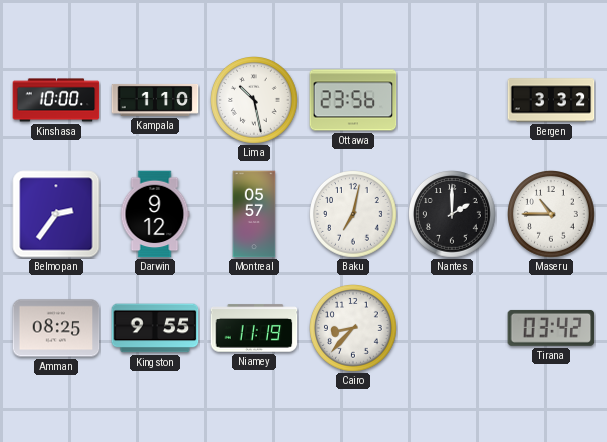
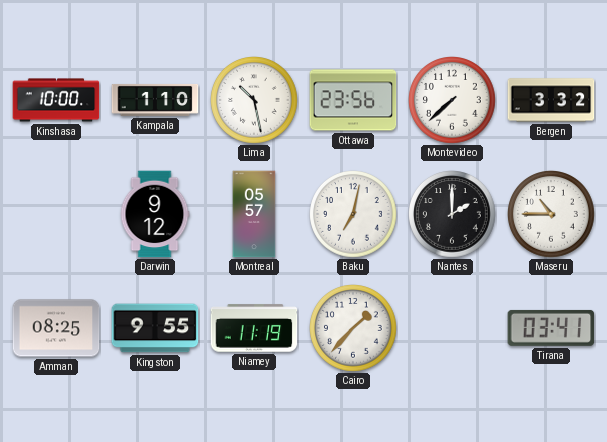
Montevideo: none -> 7:38 (453, 101)
Belmopan: 2:36 -> none (56, 214)
Cairo: 8:37 -> 1:37 (354, 329)
Tirana: 03:42 -> 03:41 (551, 328)
